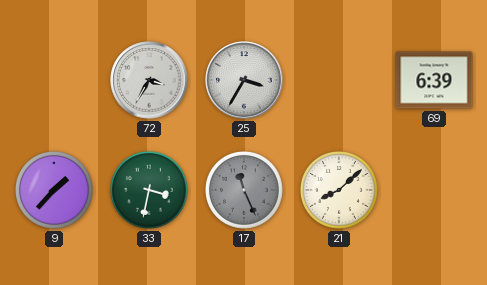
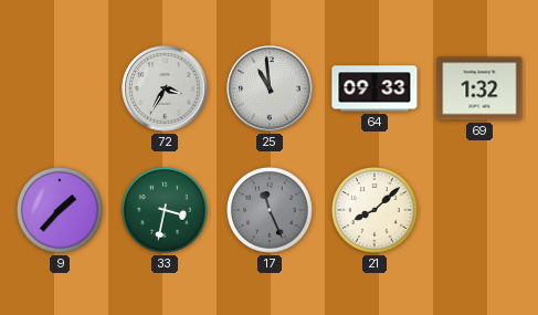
25: 3:35 -> 10:59 (270, 88)
64: none -> 09:33 (375, 88)
69: 6:39 -> 1:32 (479, 88)
